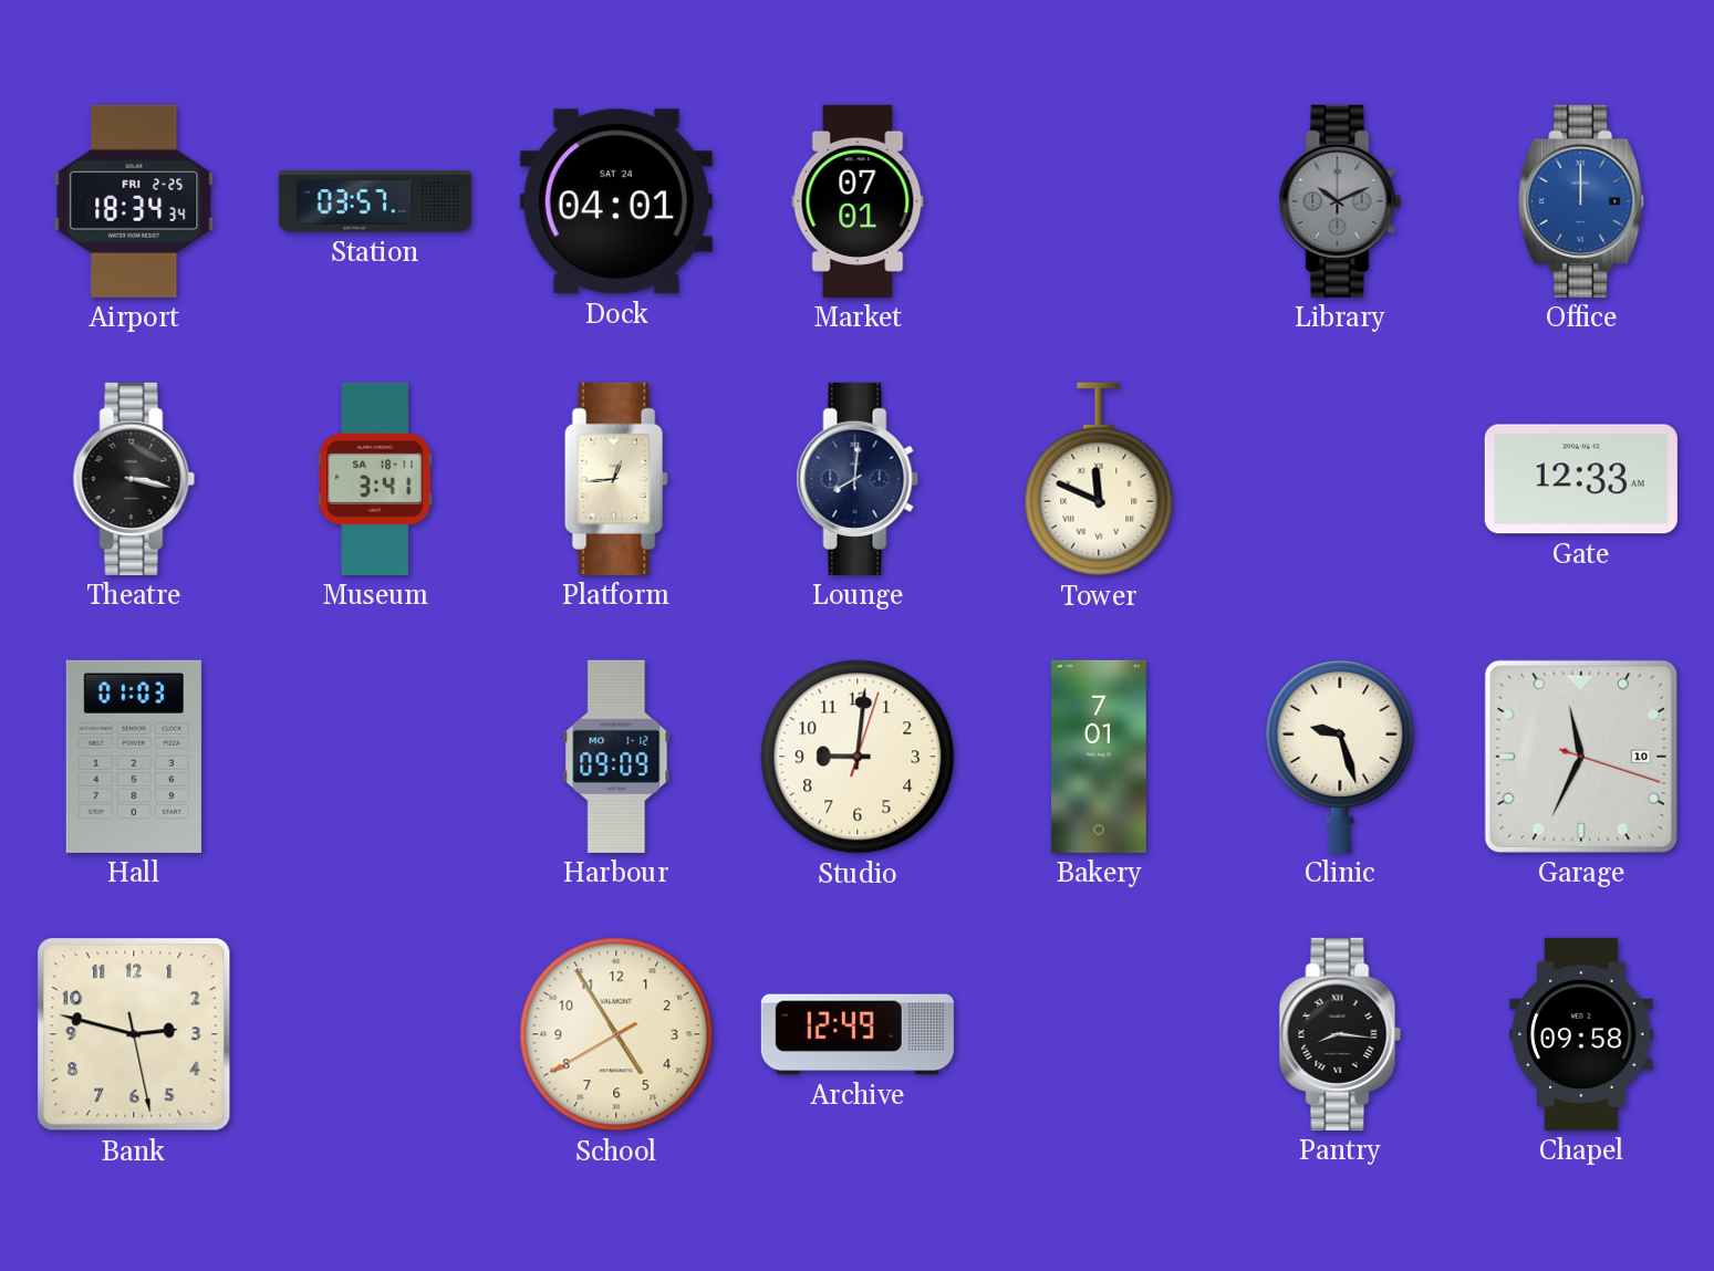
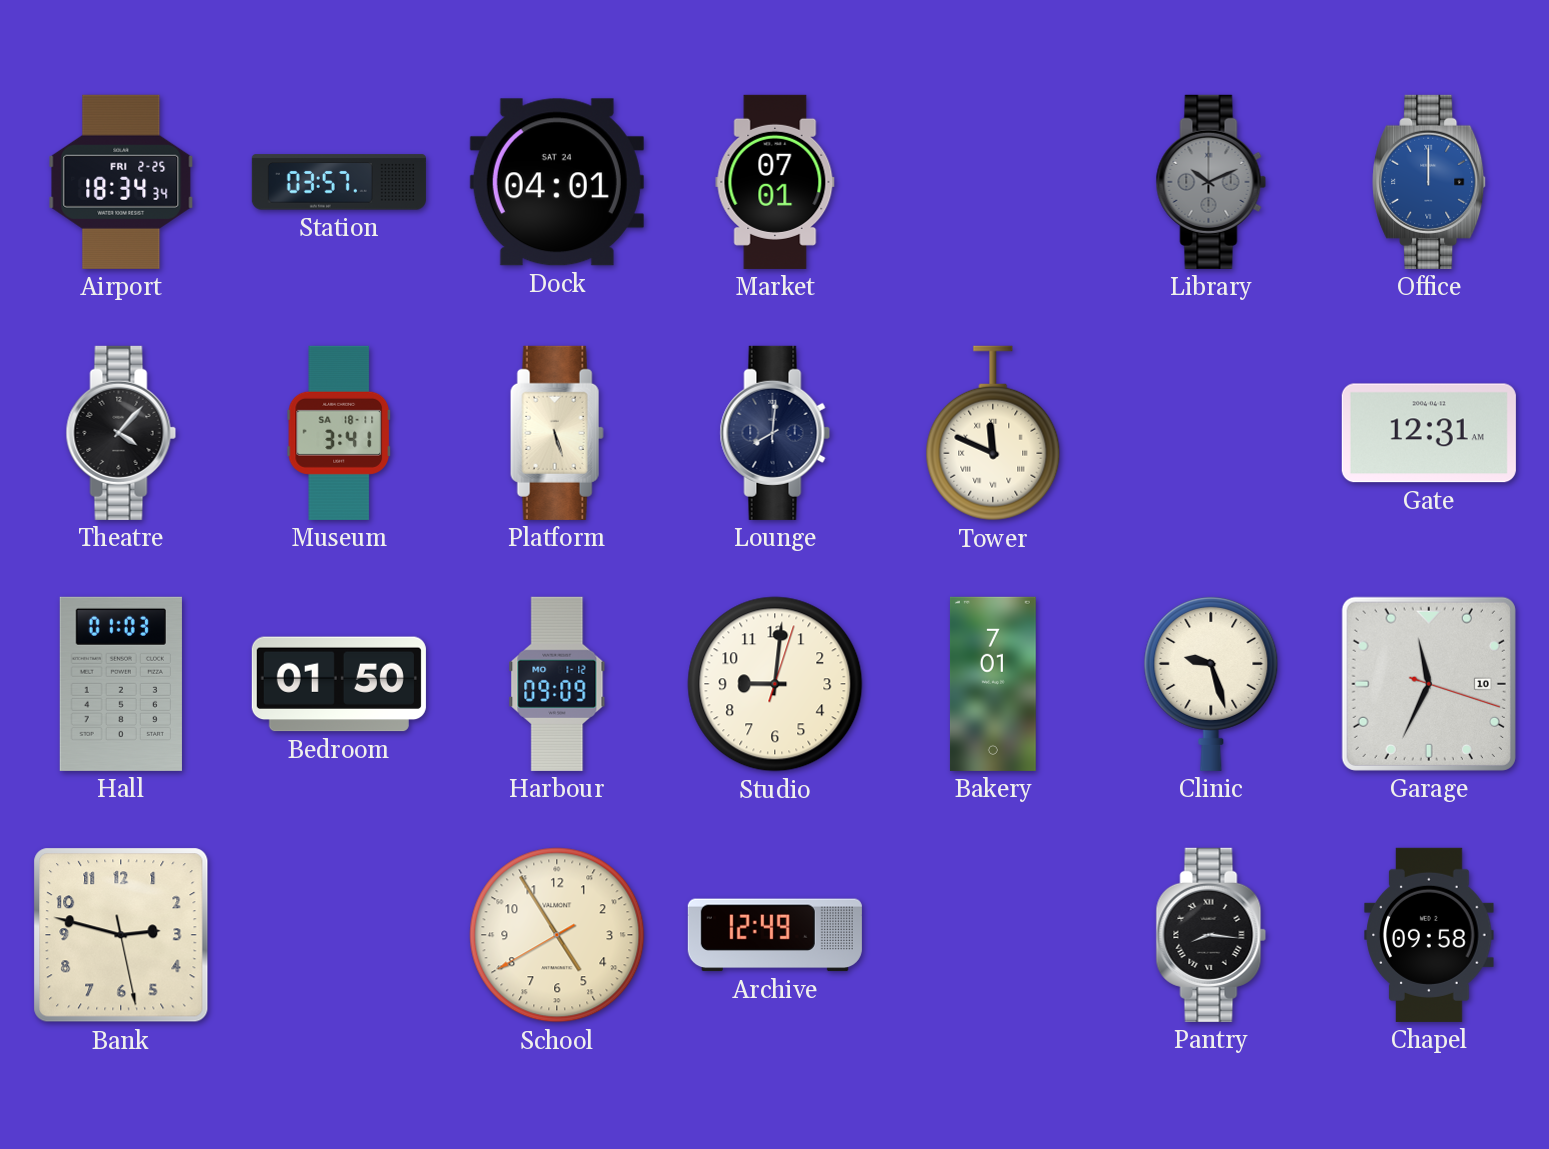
Theatre: 3:17 -> 4:07 (121, 433)
Platform: 12:44 -> 5:27 (557, 433)
Gate: 12:33 -> 12:31 (1429, 433)
Bedroom: none -> 01:50 (339, 684)
